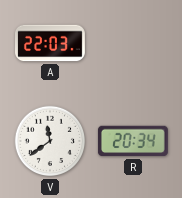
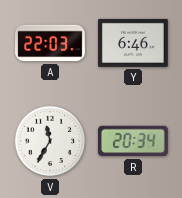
Y: none -> 6:46 (134, 43)
V: 11:39 -> 11:35 (50, 141)
